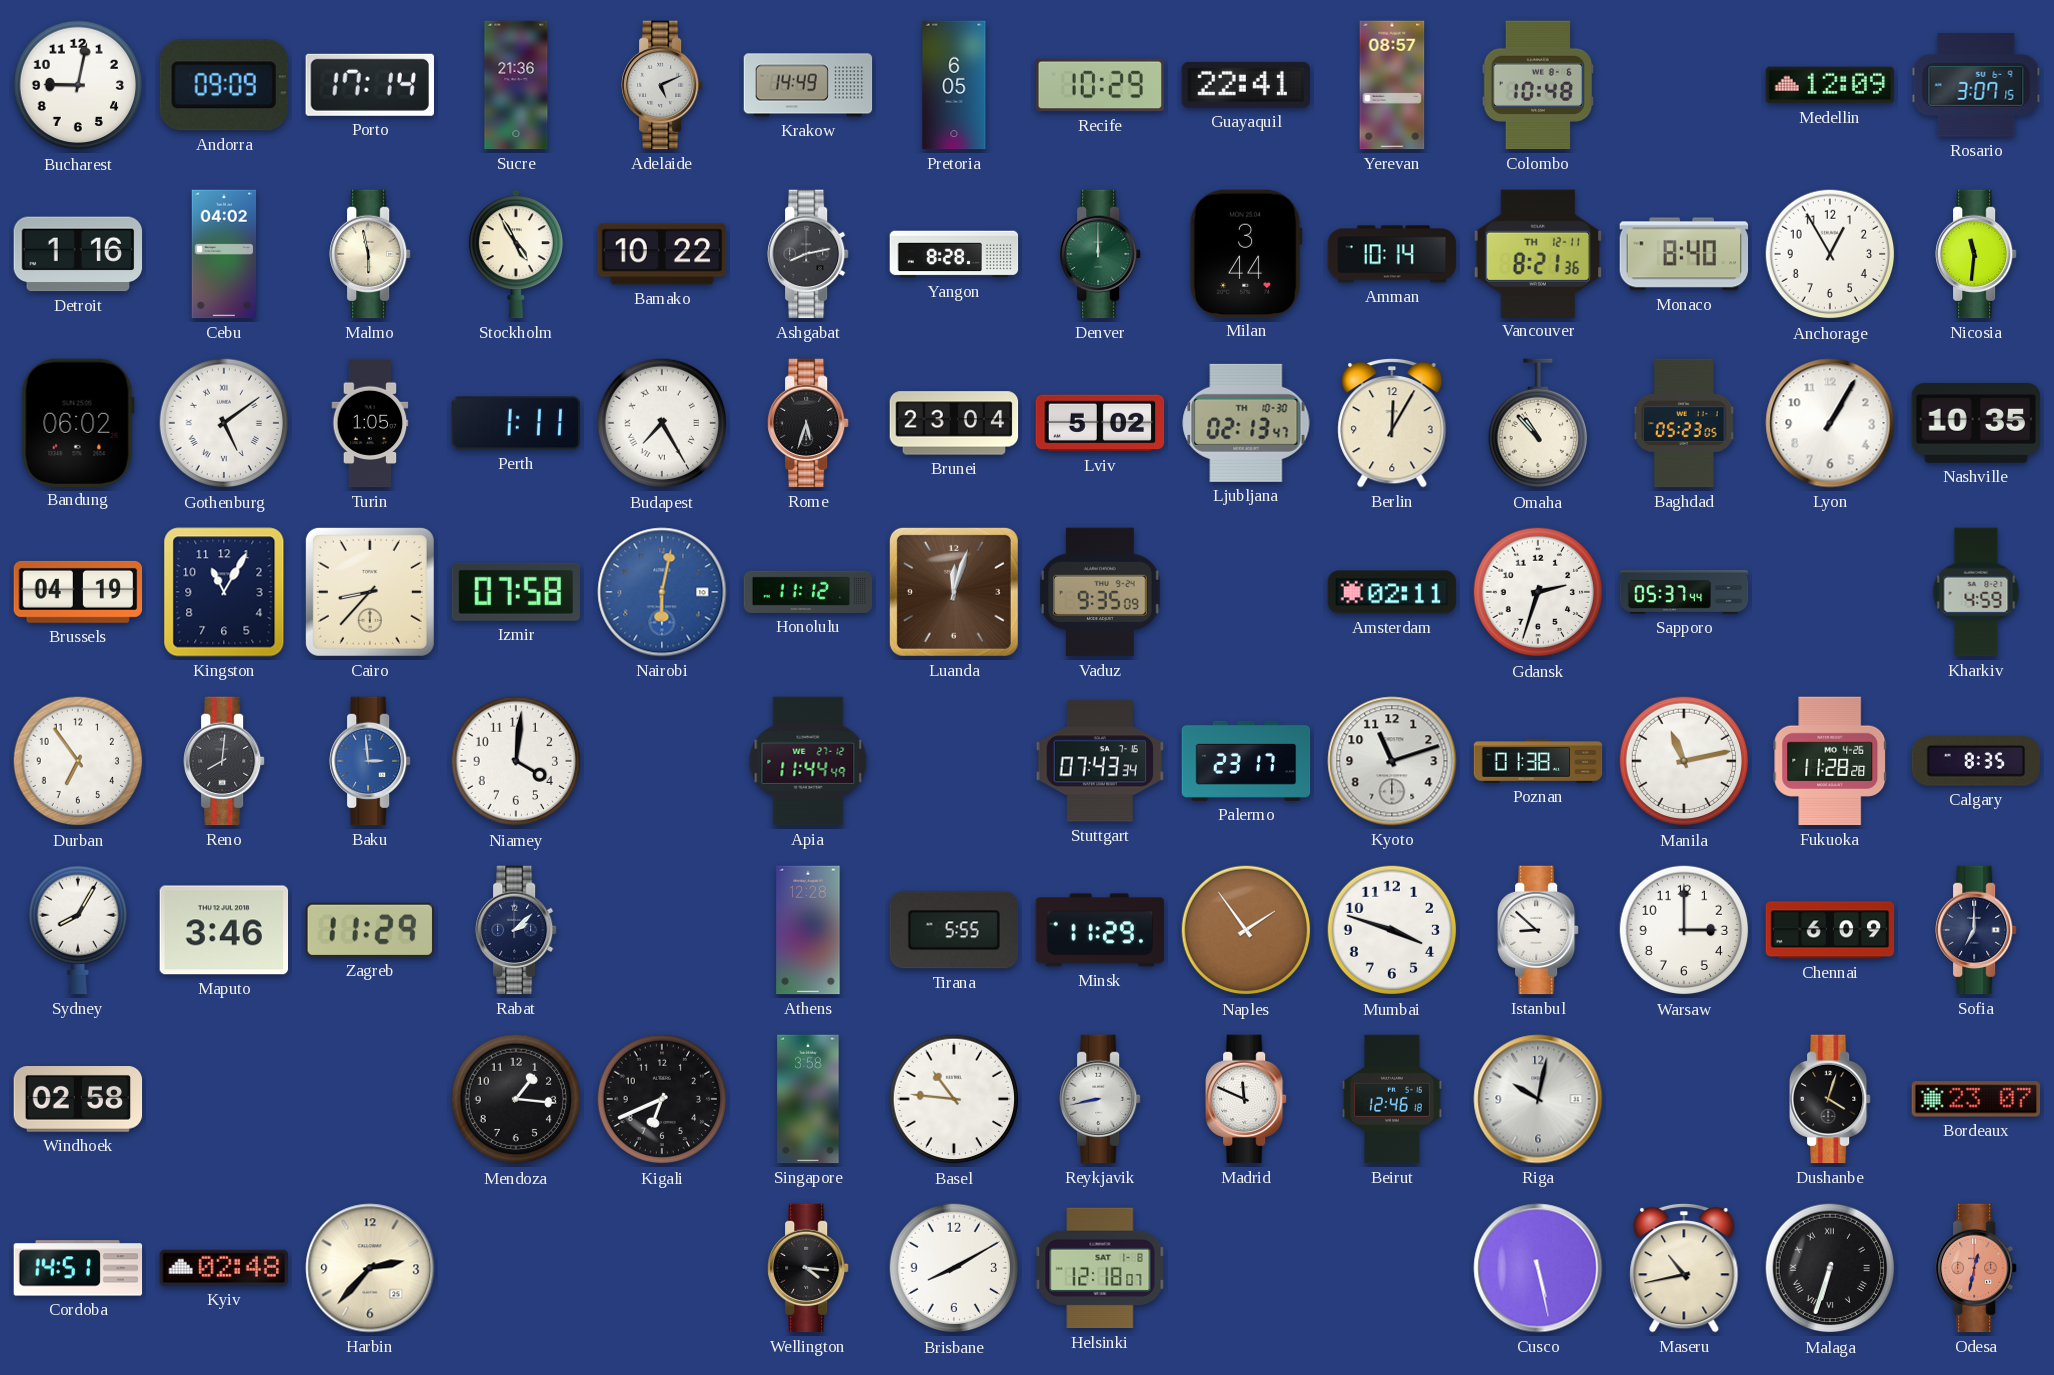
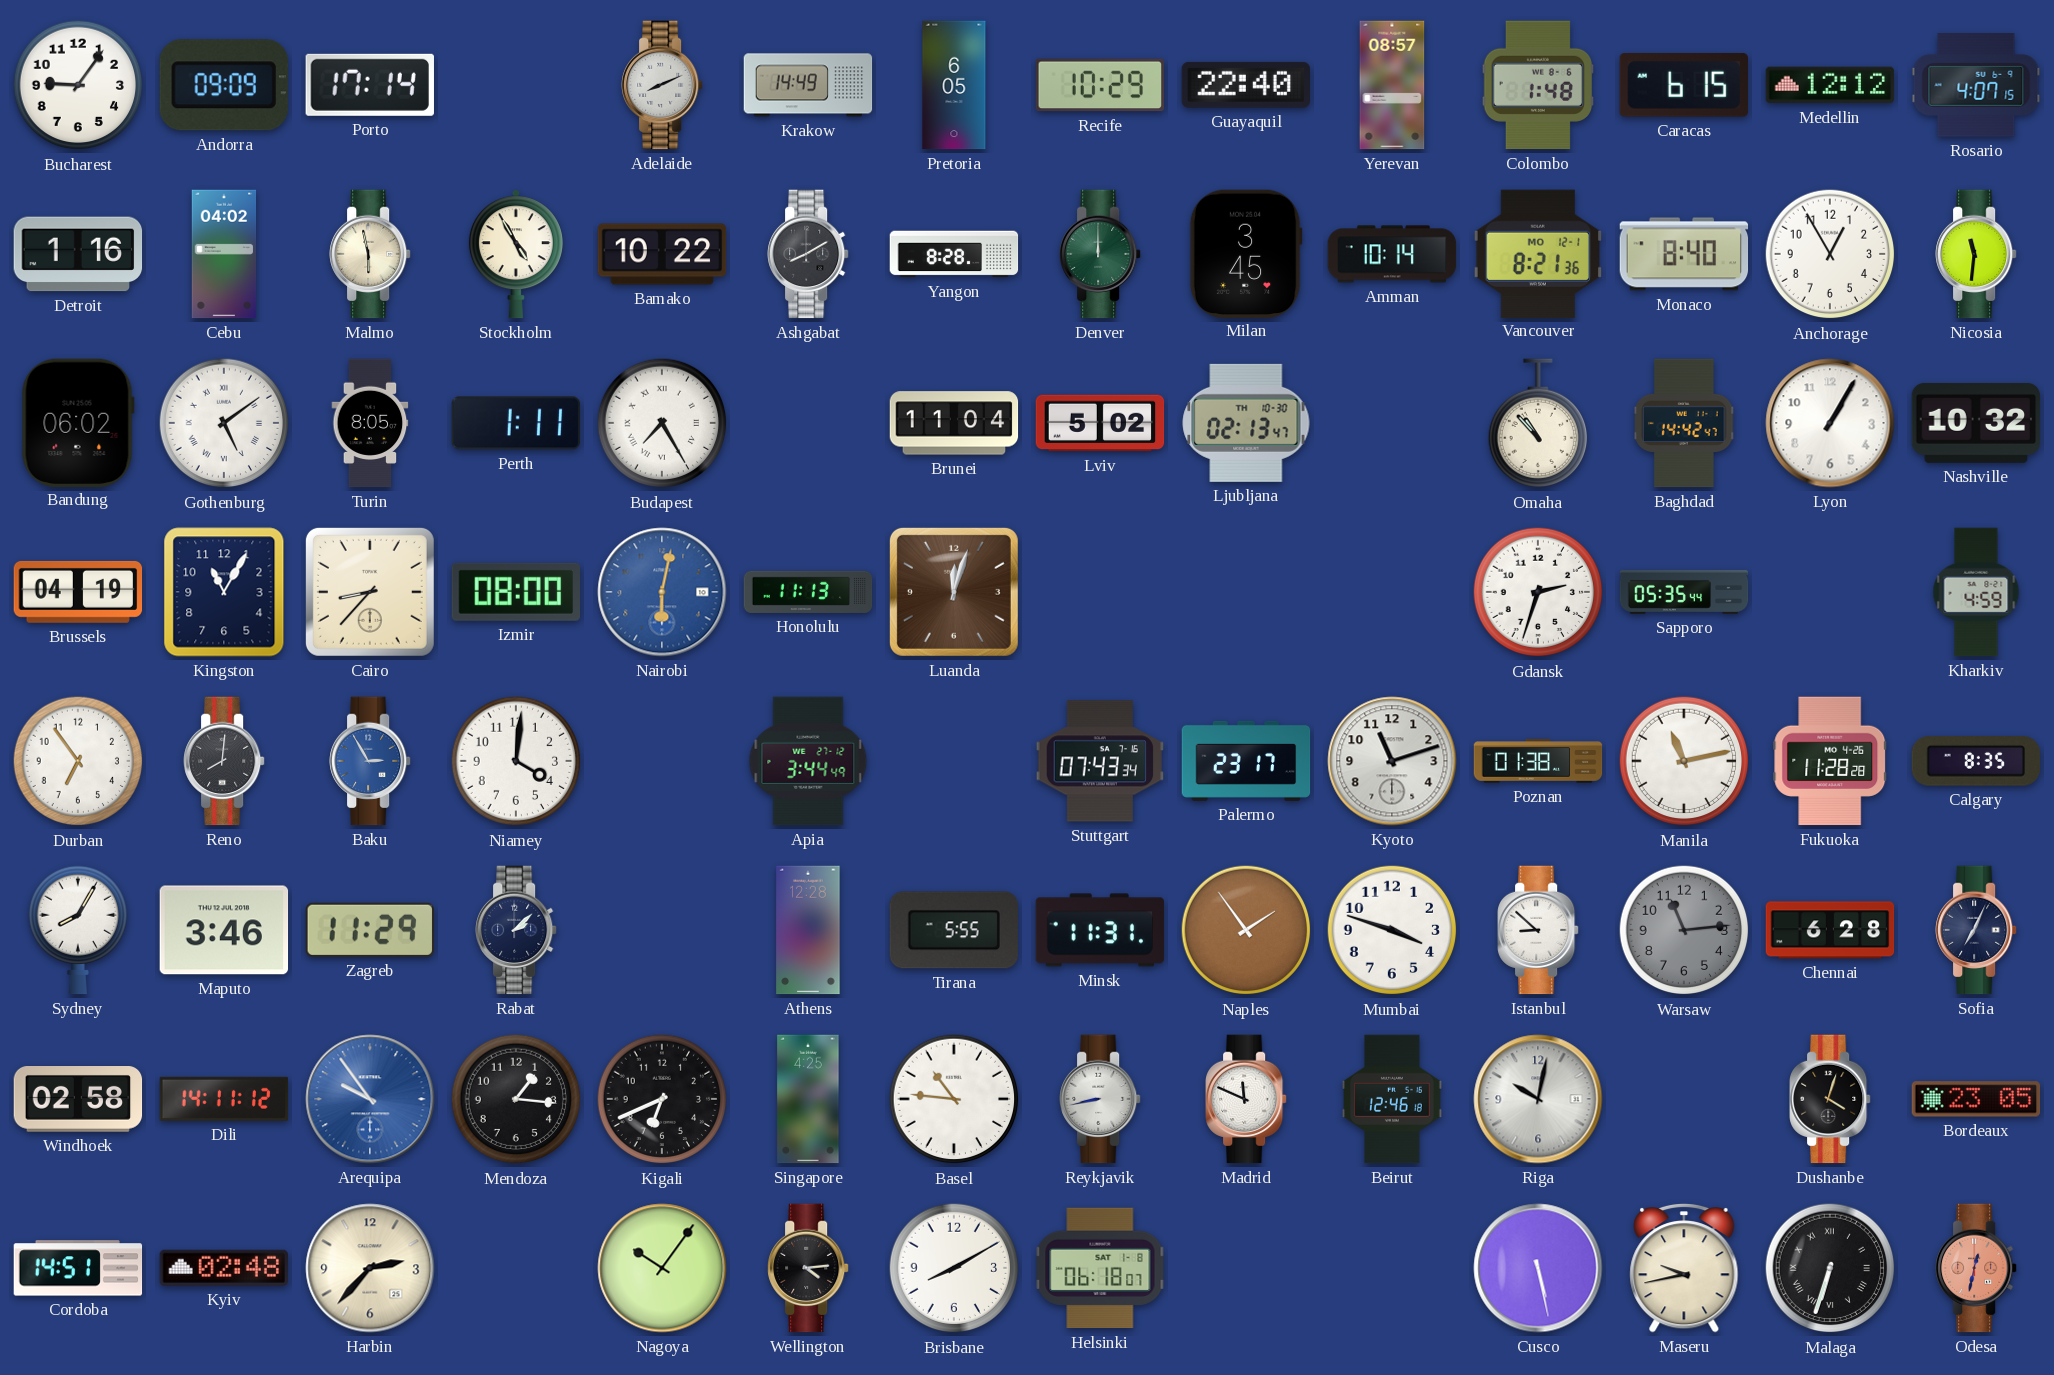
Bucharest: 9:02 -> 9:06 (78, 85)
Sucre: 21:36 -> none (516, 85)
Adelaide: 5:11 -> 8:11 (663, 85)
Guayaquil: 22:41 -> 22:40 (1246, 85)
Colombo: 10:48 -> 1:48 (1537, 85)
Caracas: none -> 6:15 (1684, 86)
Medellin: 12:09 -> 12:12 (1830, 85)
Rosario: 3:07 -> 4:07 (1976, 85)
Ashgabat: 8:13 -> 8:10 (809, 254)
Milan: 3:44 -> 3:45 (1246, 253)
Vancouver date: TH 12-11 -> MO 12-1 (1537, 253)
Turin: 1:05 -> 8:05 (370, 423)
Rome: 5:33 -> none (809, 423)
Brunei: 23:04 -> 11:04 (954, 423)
Berlin: 12:05 -> none (1392, 423)
Baghdad: 05:23 -> 14:42 (1685, 423)
Nashville: 10:35 -> 10:32 (1976, 423)
Izmir: 07:58 -> 08:00 (515, 592)
Honolulu: 11:12 -> 11:13 (808, 592)
Vaduz: 9:35 -> none (1100, 592)
Amsterdam: 02:11 -> none (1392, 592)
Sapporo: 05:37 -> 05:35 (1684, 592)
Baku: 2:59 -> 2:55 (371, 761)
Apia: 11:44 -> 3:44 (808, 761)
Minsk: 11:29 -> 11:31 (1100, 930)
Warsaw: 3:00 -> 11:14 (1684, 930)
Warsaw dial: white -> grey (1684, 930)
Chennai: 6:09 -> 6:28 (1830, 930)
Sofia: 7:00 -> 7:04 (1977, 930)
Dili: none -> 14:11 (224, 1099)
Arequipa: none -> 9:54 (370, 1099)
Singapore: 3:58 -> 4:25 (808, 1099)
Bordeaux: 23:07 -> 23:05 (1976, 1099)
Nagoya: none -> 10:06 (662, 1268)
Wellington: 4:16 -> 4:14 (809, 1268)
Helsinki: 12:18 -> 06:18 (1100, 1268)
Maseru: 10:43 -> 9:43 (1684, 1268)
